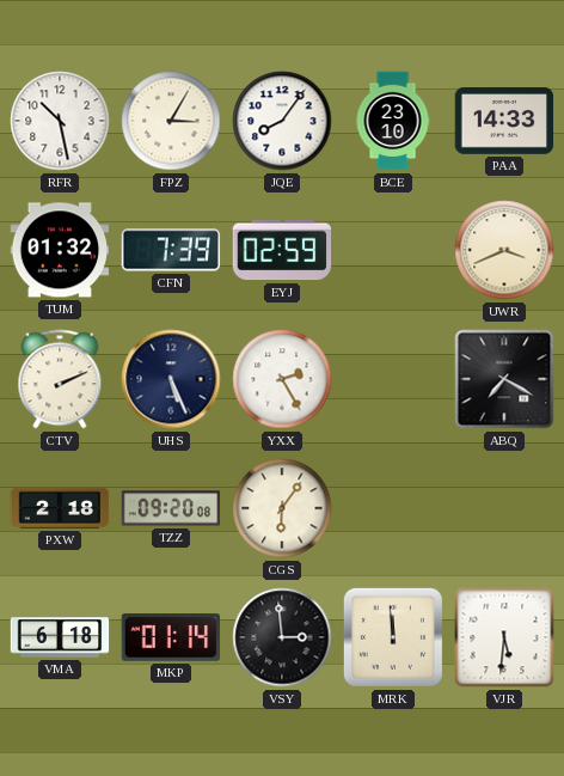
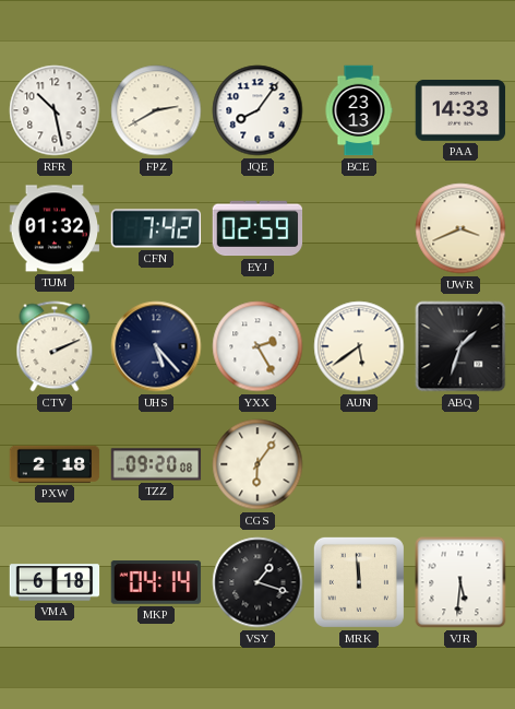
FPZ: 3:05 -> 2:40 (156, 110)
BCE: 23:10 -> 23:13 (359, 110)
CFN: 7:39 -> 7:42 (156, 228)
UHS: 5:26 -> 5:23 (156, 346)
AUN: none -> 5:39 (359, 346)
ABQ: 7:20 -> 1:33 (460, 346)
MKP: 01:14 -> 04:14 (156, 582)
VSY: 2:59 -> 1:18 (257, 582)
